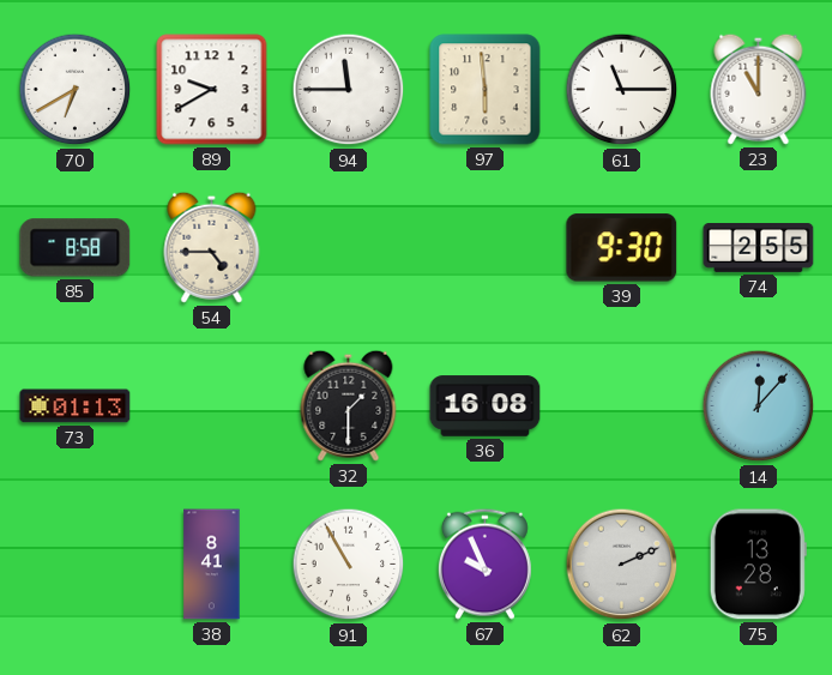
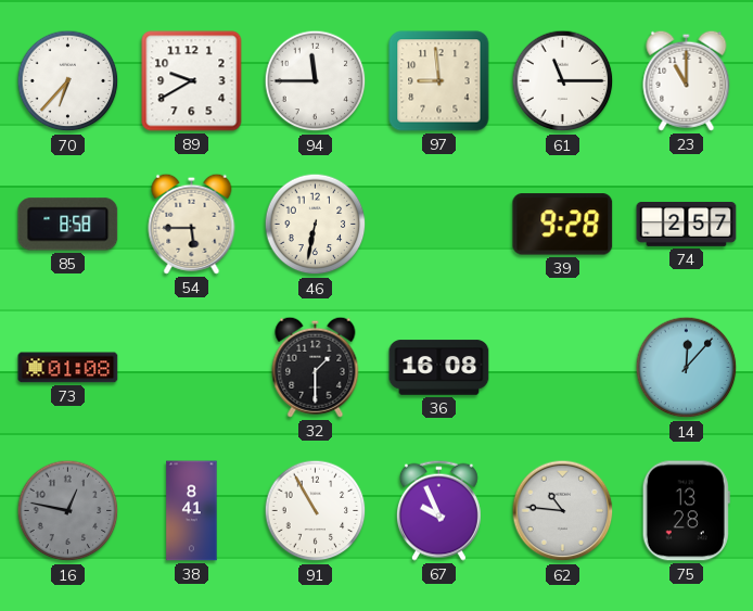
70: 6:40 -> 6:37 (68, 81)
97: 5:59 -> 8:59 (439, 81)
54: 4:45 -> 5:45 (192, 224)
46: none -> 6:32 (316, 225)
39: 9:30 -> 9:28 (563, 225)
74: 2:55 -> 2:57 (687, 225)
73: 01:13 -> 01:08 (68, 368)
16: none -> 12:47 (68, 511)
62: 2:11 -> 10:46 (563, 511)
